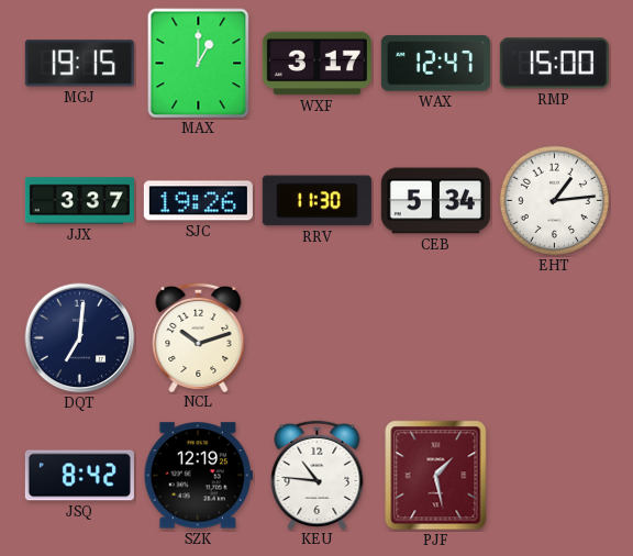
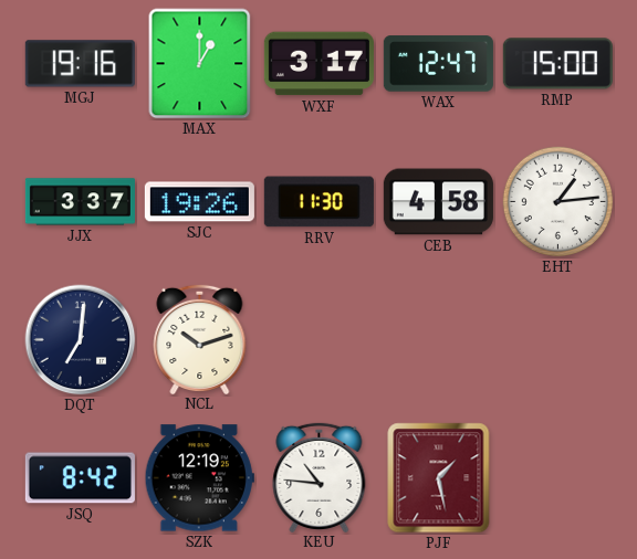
MGJ: 19:15 -> 19:16 (80, 64)
CEB: 5:34 -> 4:58 (438, 202)
